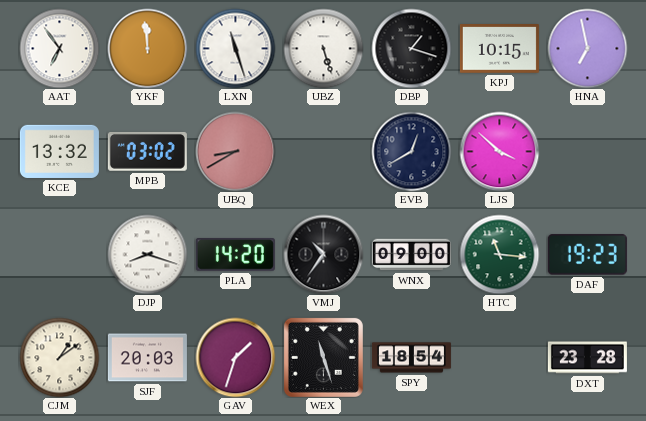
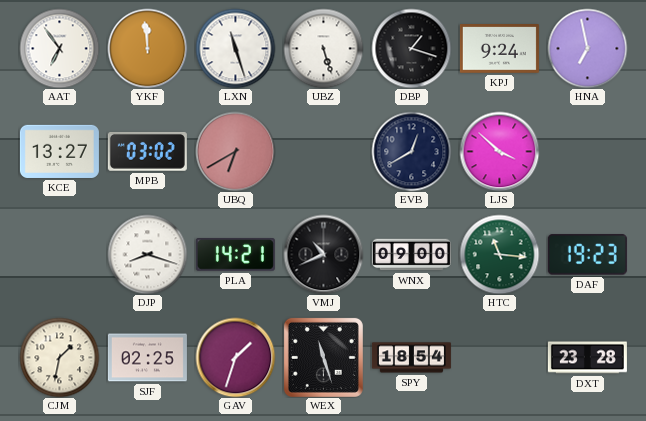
KPJ: 10:15 -> 9:24 (499, 49)
KCE: 13:32 -> 13:27 (59, 151)
UBQ: 8:40 -> 6:40 (235, 151)
PLA: 14:20 -> 14:21 (235, 255)
VMJ: 10:36 -> 10:41 (323, 254)
CJM: 1:09 -> 1:32 (59, 357)
SJF: 20:03 -> 02:25 (147, 358)
